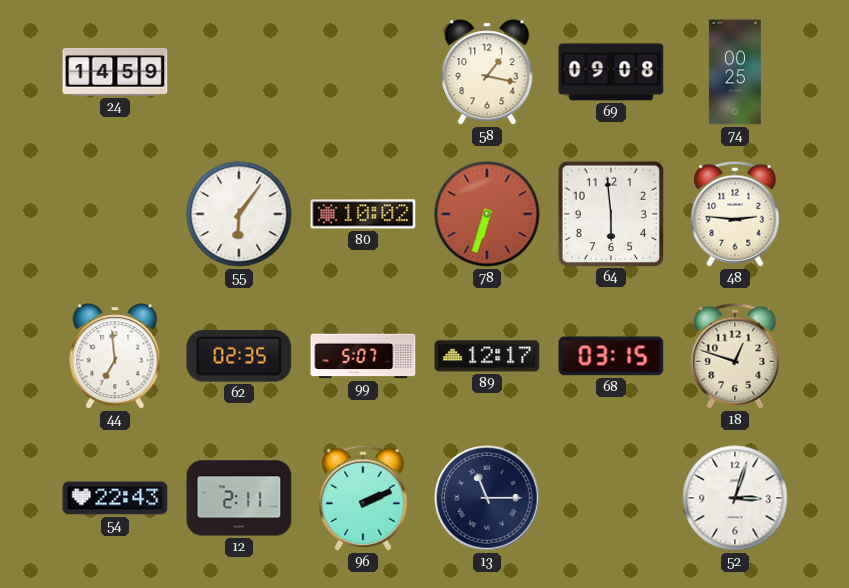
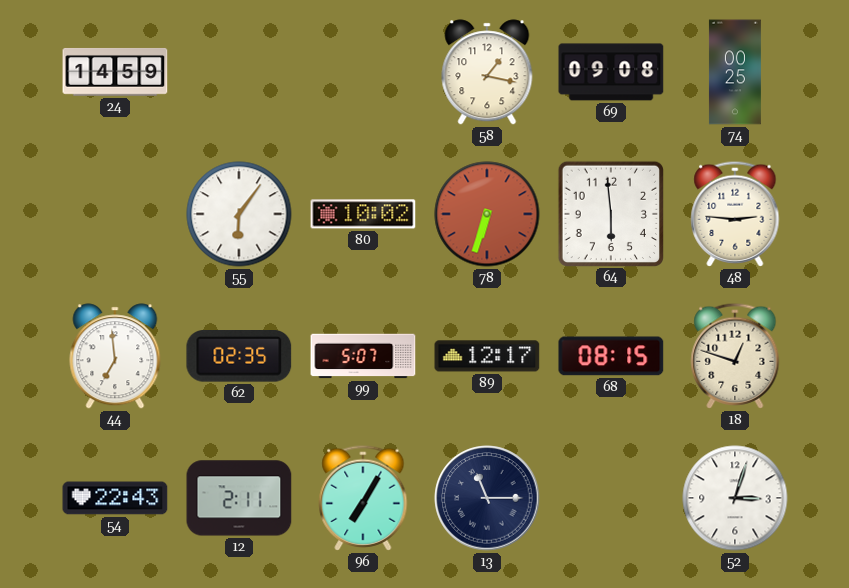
68: 03:15 -> 08:15 (611, 356)
96: 2:11 -> 7:05 (363, 498)
